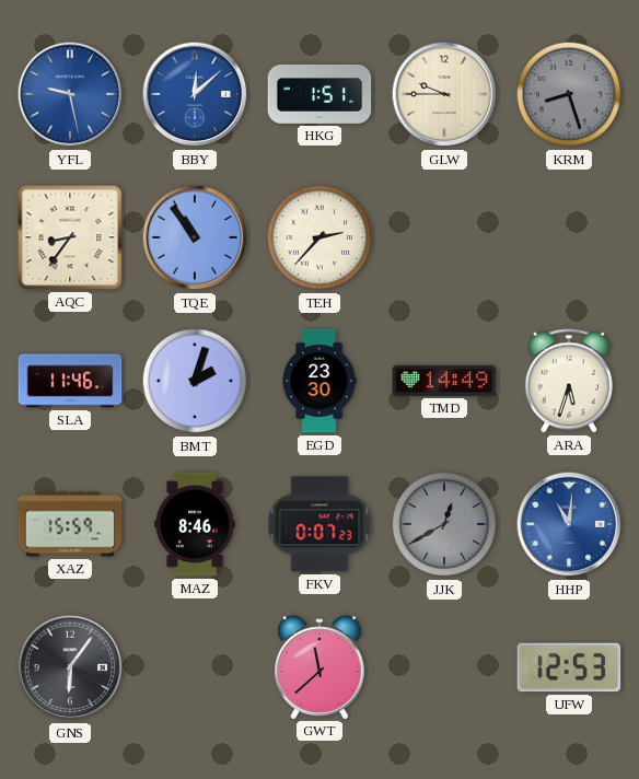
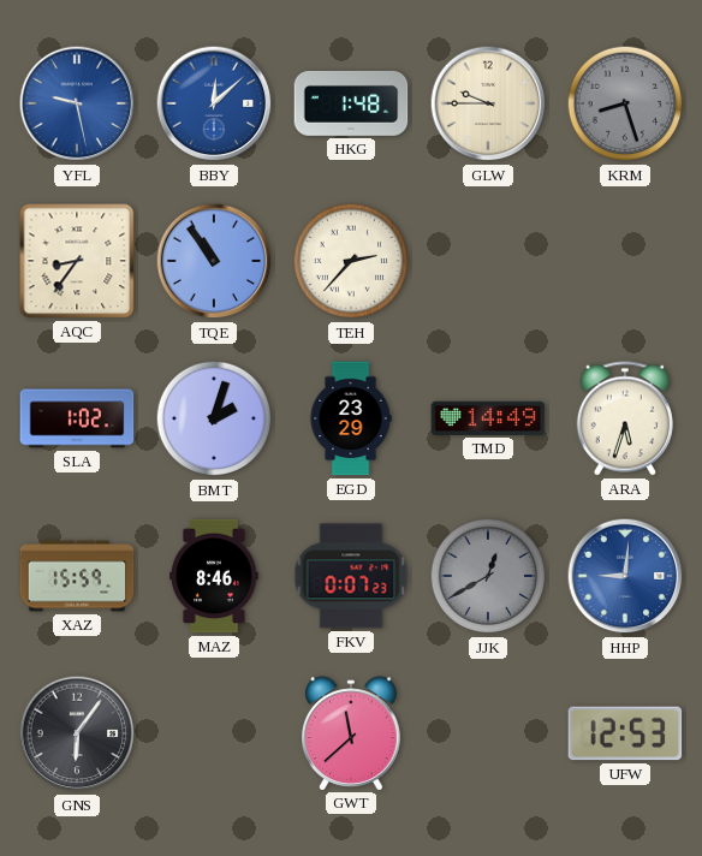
HKG: 1:51 -> 1:48 (351, 103)
SLA: 11:46 -> 1:02 (77, 418)
EGD: 23:30 -> 23:29 (351, 418)
HHP: 11:01 -> 9:01 (625, 576)
